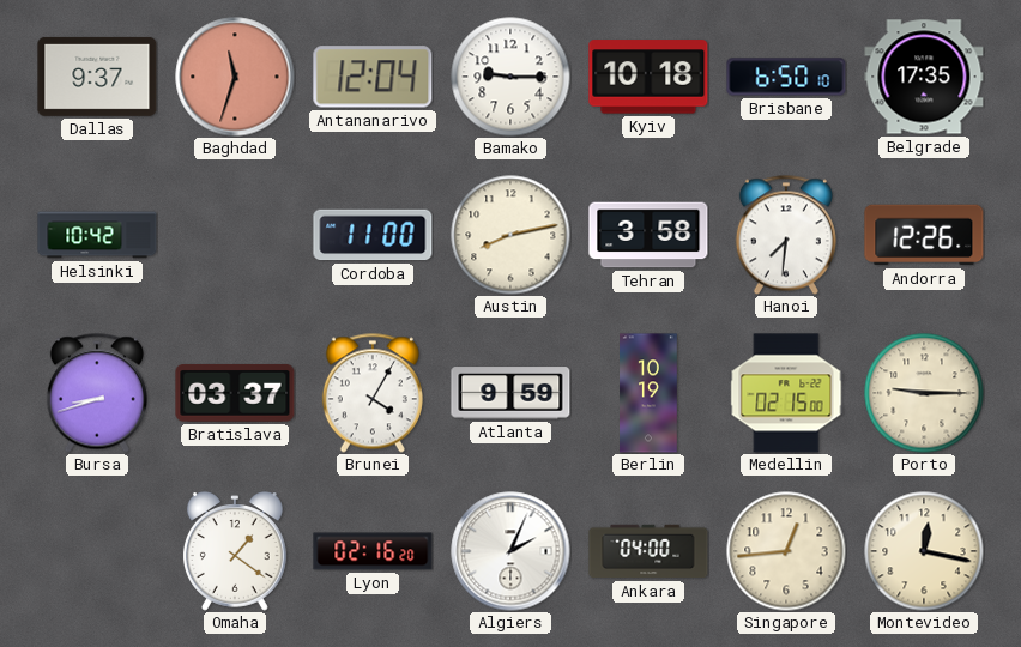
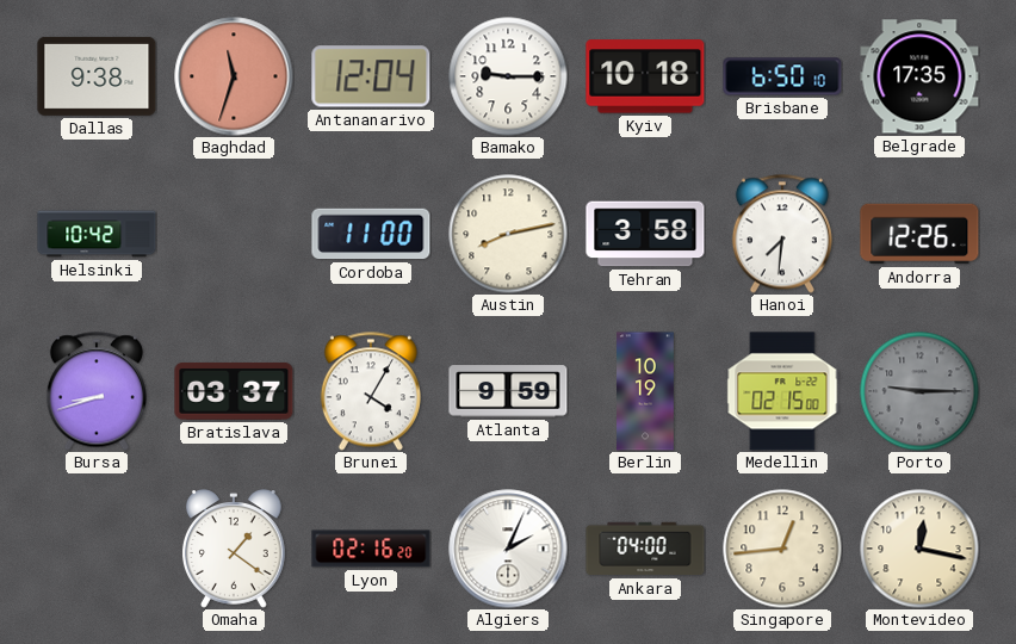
Dallas: 9:37 -> 9:38 (97, 76)
Porto dial: cream -> grey (919, 391)
